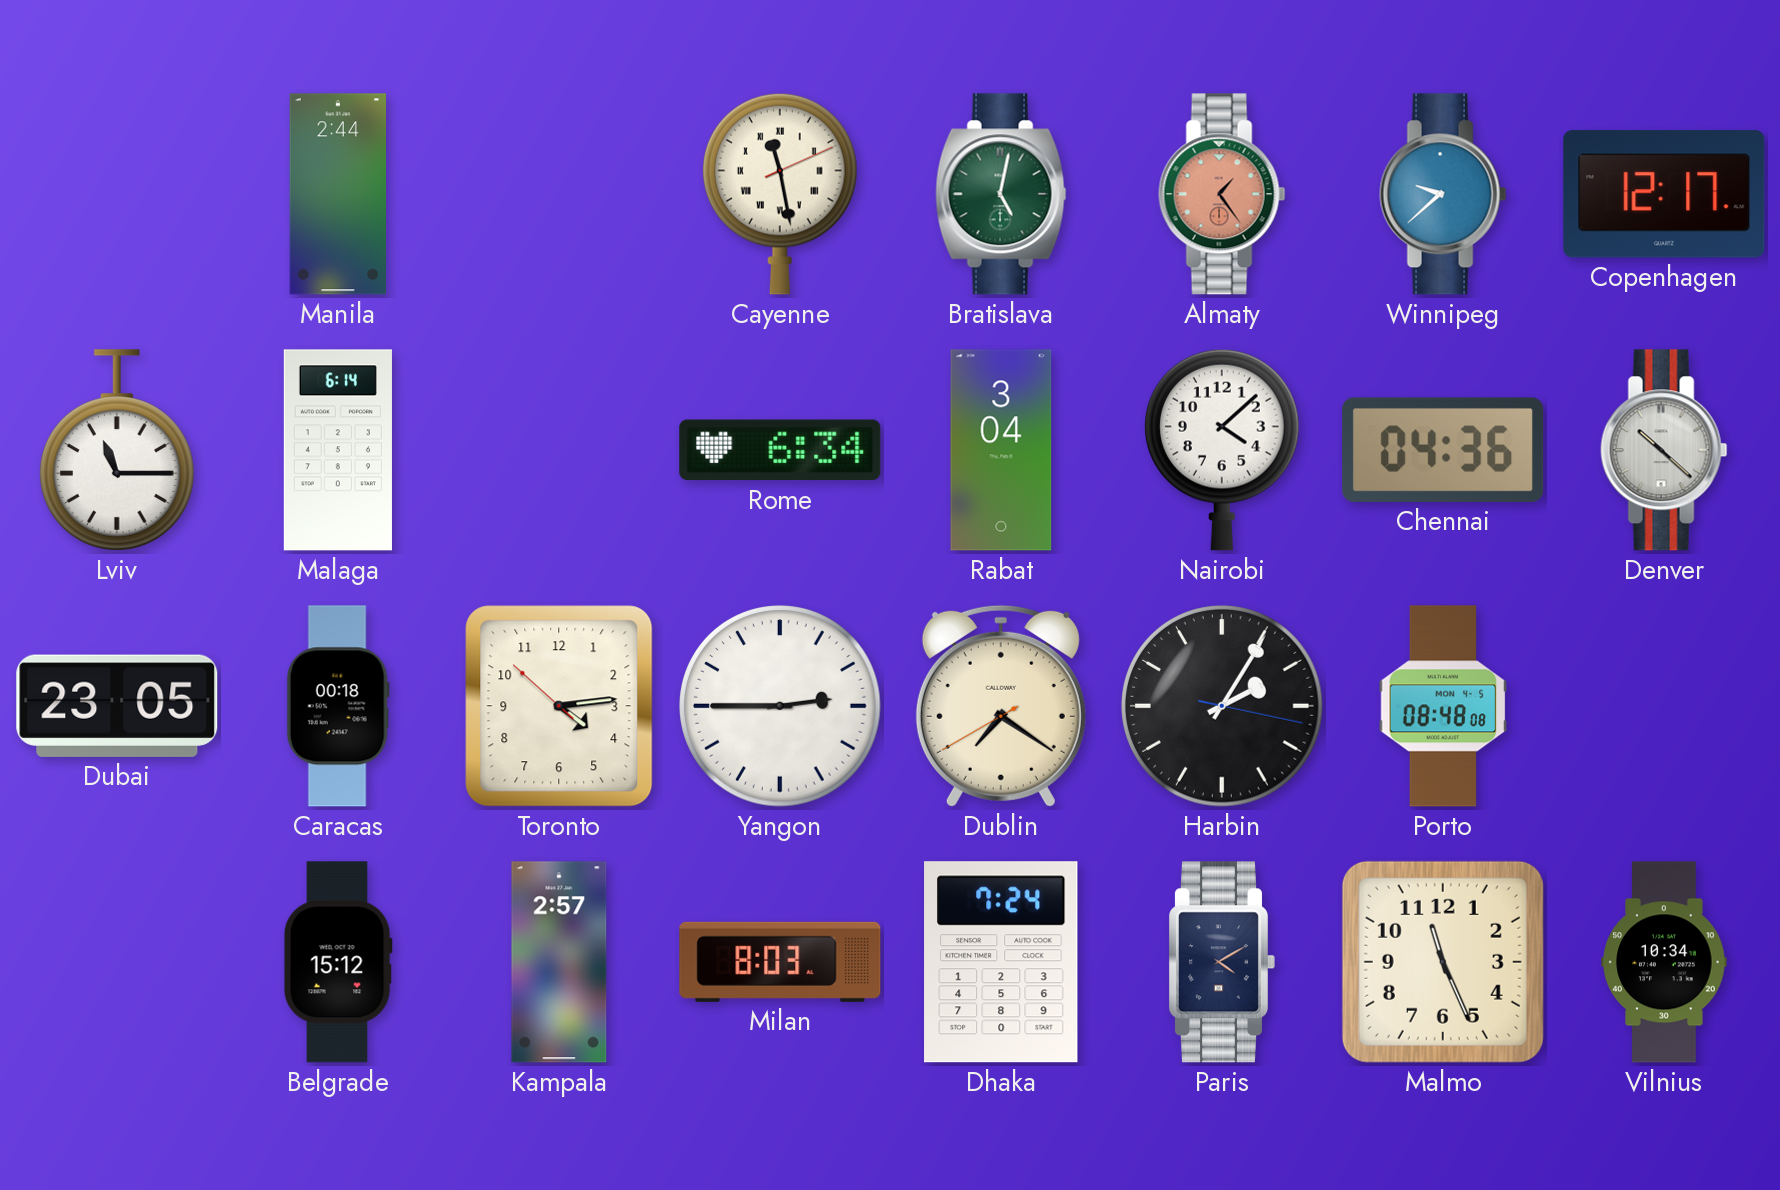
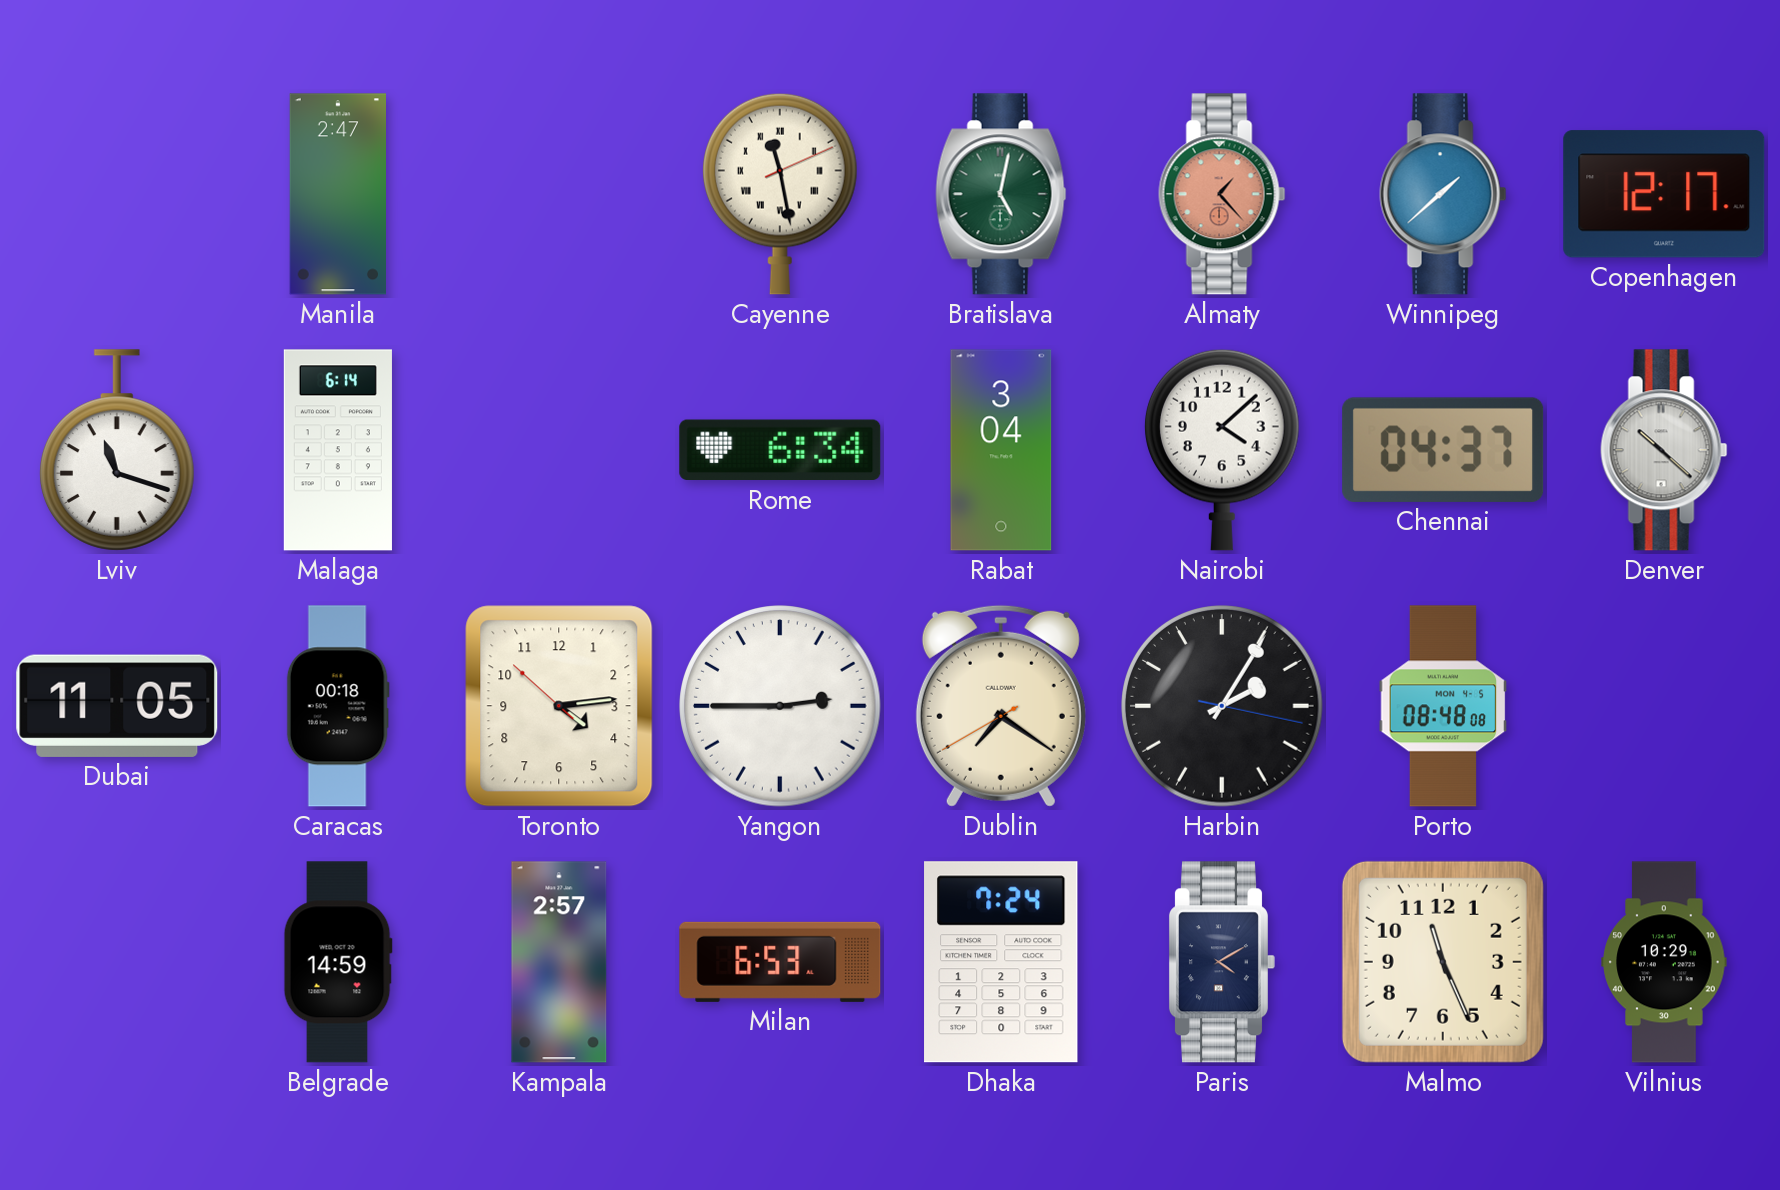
Manila: 2:44 -> 2:47 (337, 194)
Almaty: 1:24 -> 1:23 (1222, 194)
Winnipeg: 9:38 -> 1:38 (1443, 194)
Lviv: 11:15 -> 11:18 (117, 450)
Chennai: 04:36 -> 04:37 (1443, 450)
Dubai: 23:05 -> 11:05 (117, 706)
Belgrade: 15:12 -> 14:59 (338, 962)
Milan: 8:03 -> 6:53 (780, 962)
Vilnius: 10:34 -> 10:29 (1664, 962)
